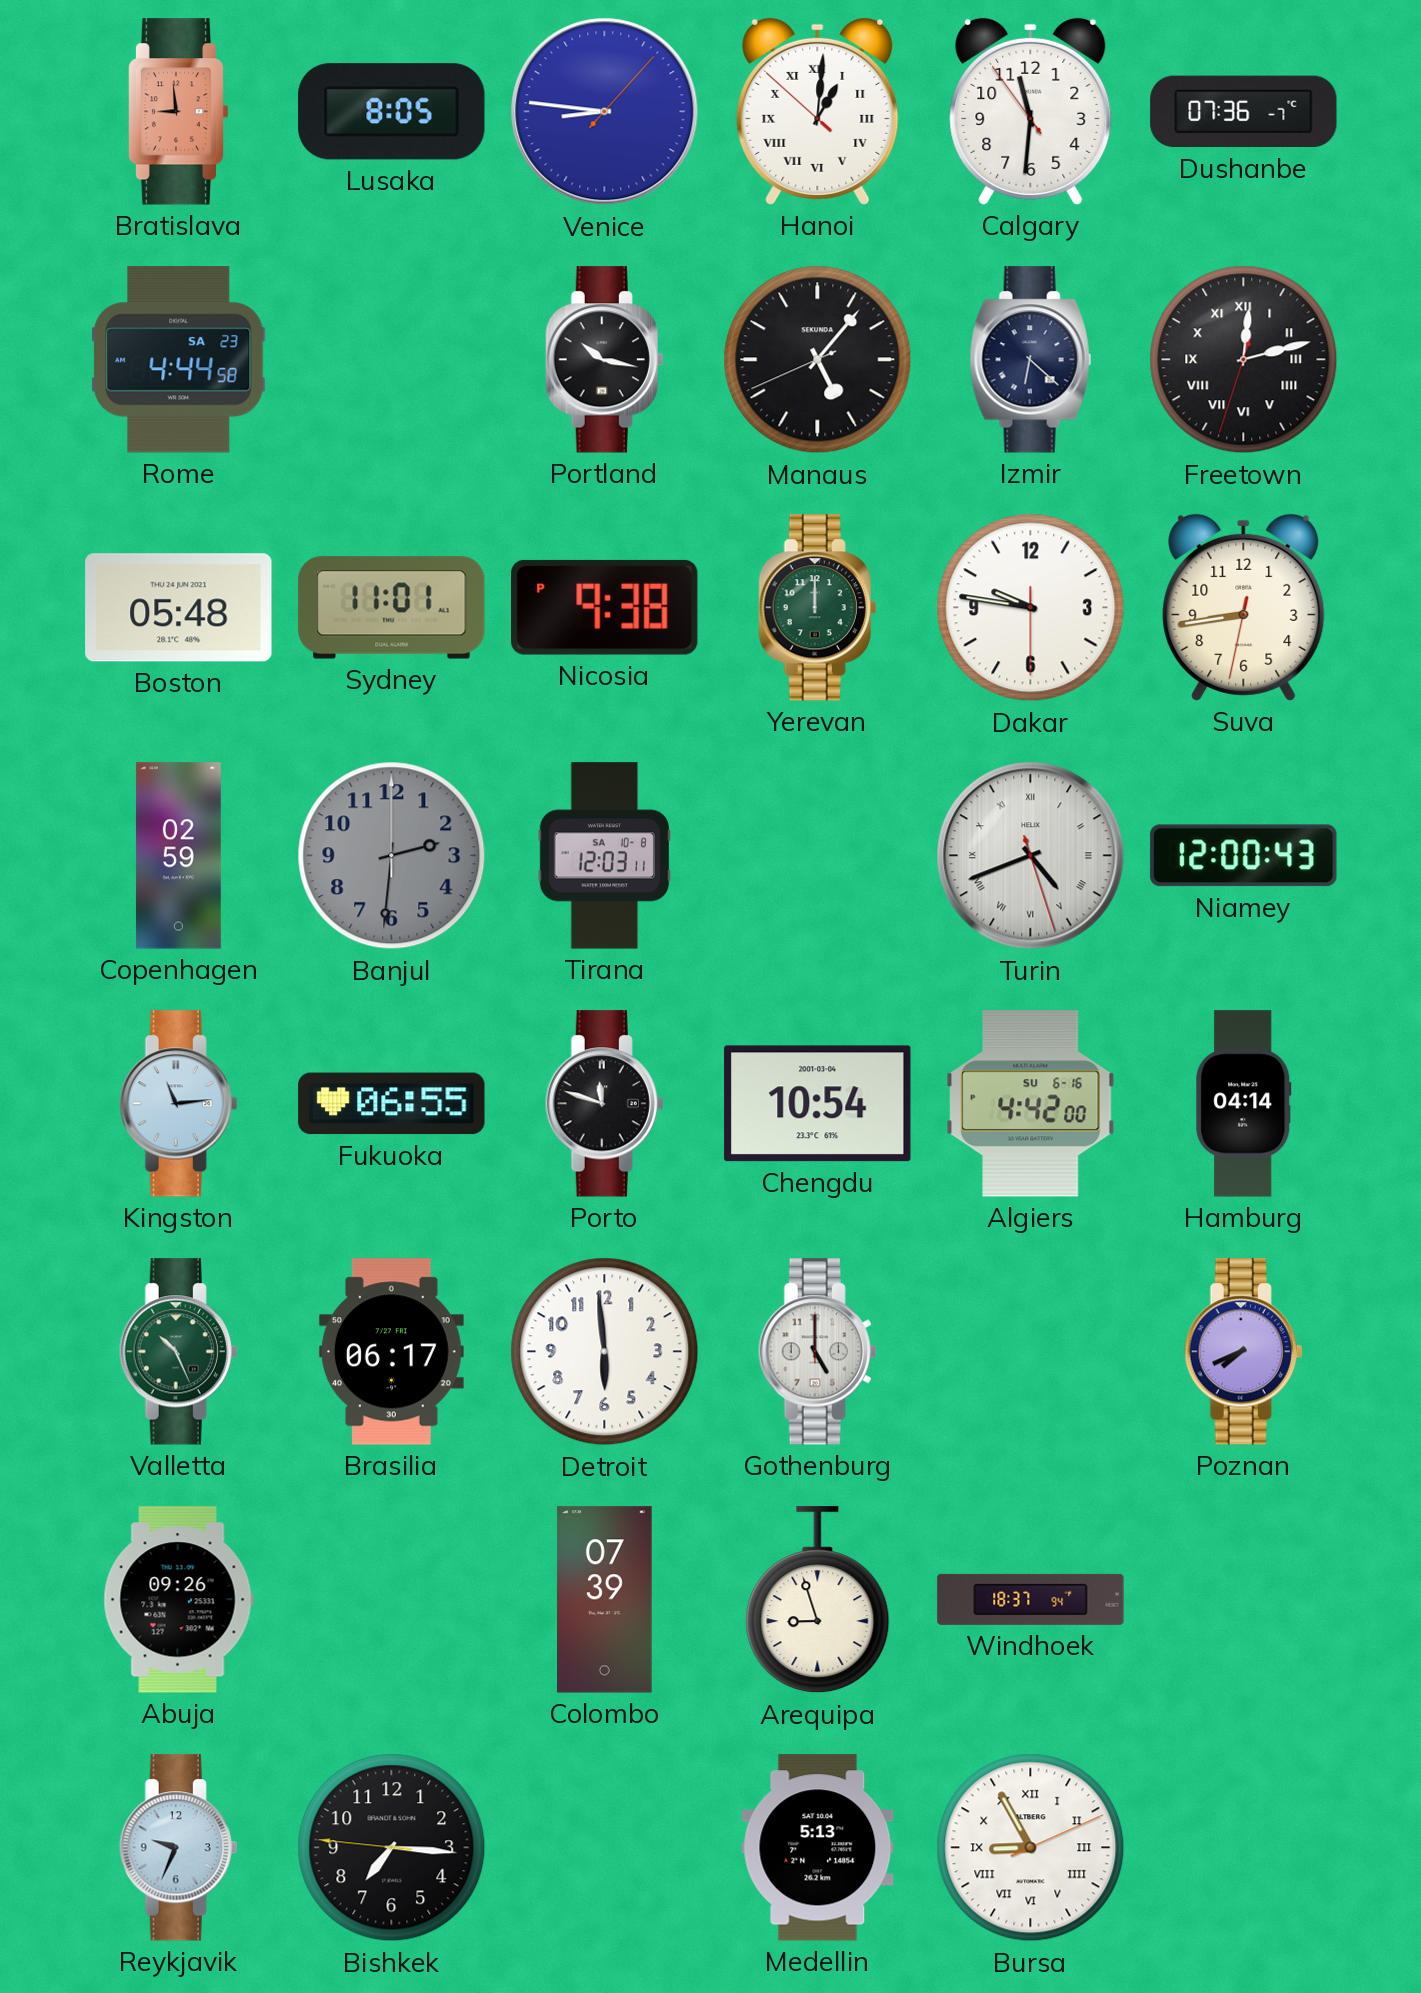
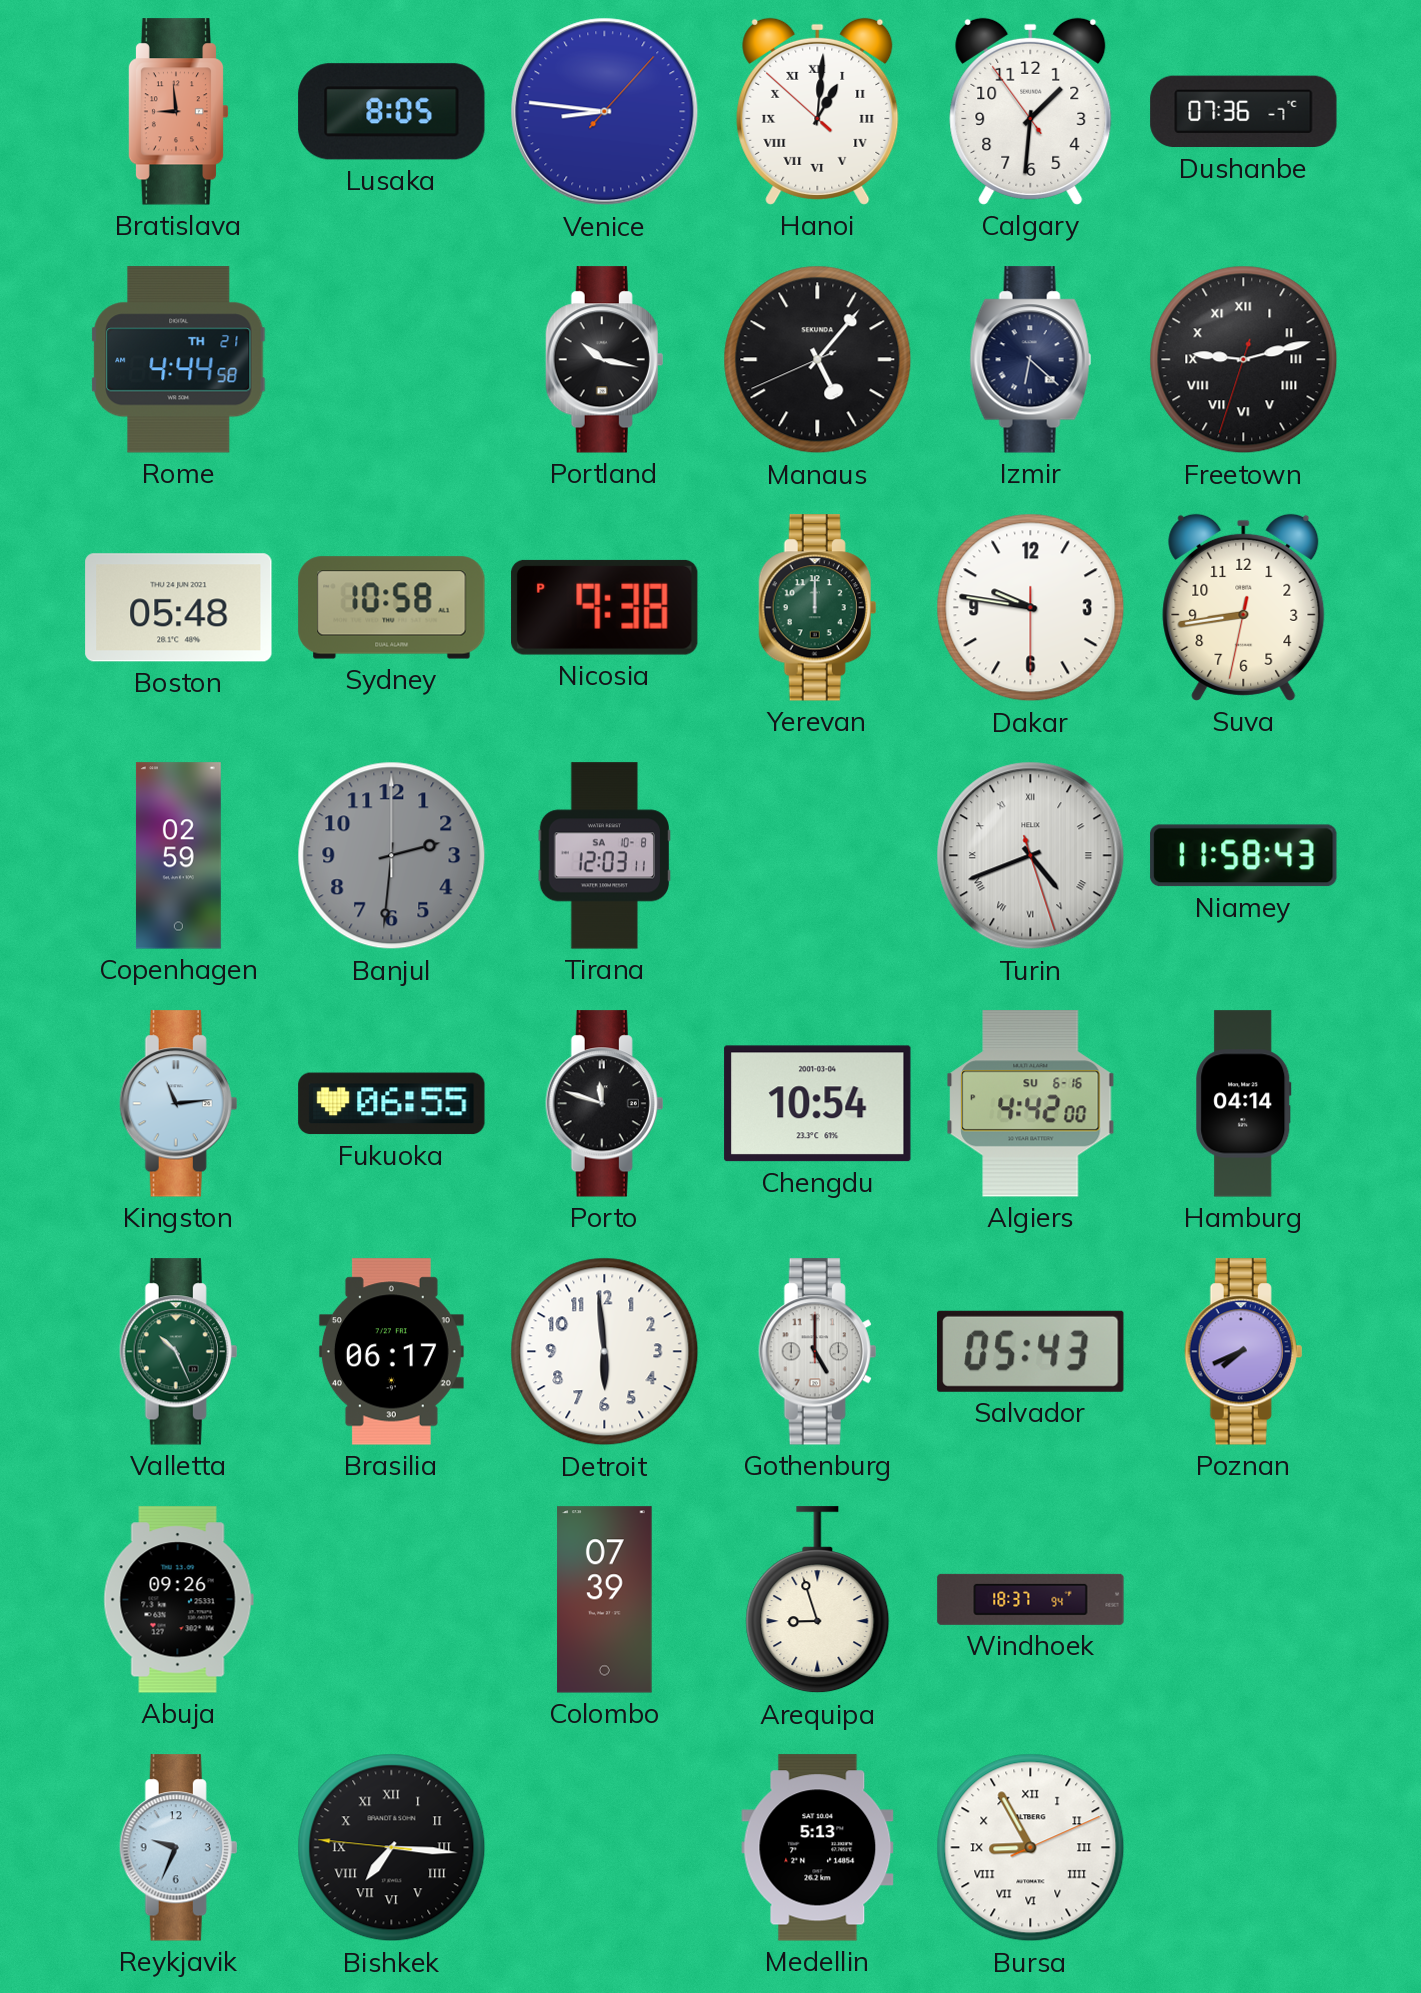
Calgary: 11:30 -> 1:30 (1031, 111)
Rome date: SA 23 -> TH 21 (179, 360)
Freetown: 12:12 -> 9:12 (1244, 360)
Sydney: 11:01 -> 10:58 (392, 608)
Niamey: 12:00 -> 11:58 (1244, 856)
Salvador: none -> 05:43 (1031, 1351)
Bishkek numerals: Arabic -> Roman (392, 1848)
